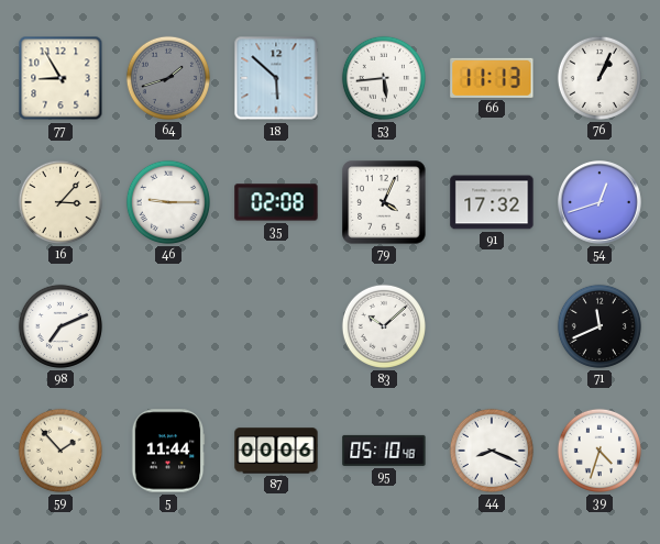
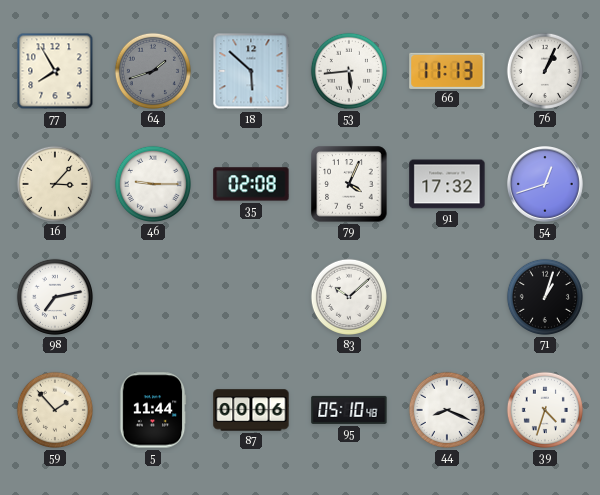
77: 8:55 -> 7:55 (55, 71)
98: 7:11 -> 7:13 (55, 297)
71: 11:41 -> 1:03 (545, 297)
